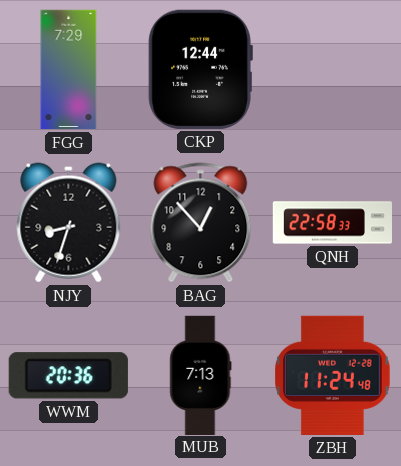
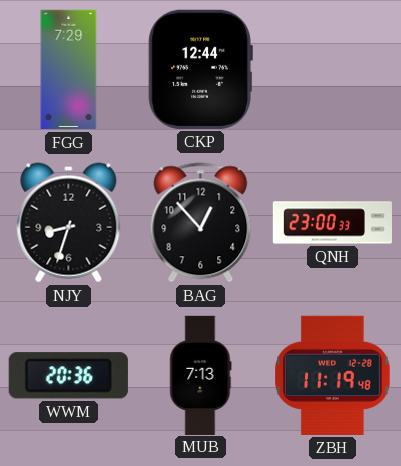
QNH: 22:58 -> 23:00 (332, 223)
ZBH: 11:24 -> 11:19 (333, 375)
